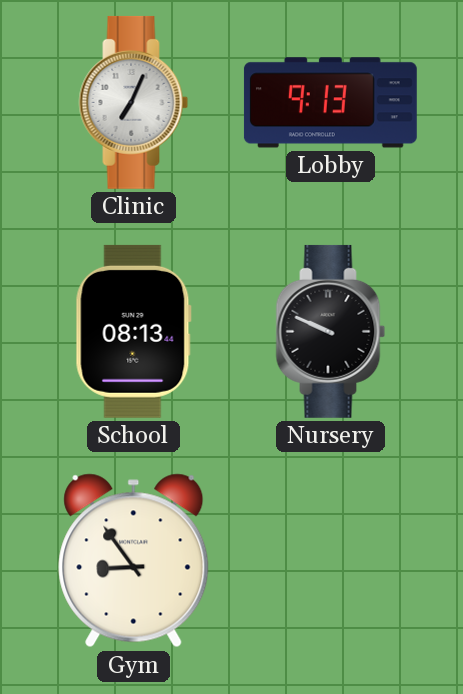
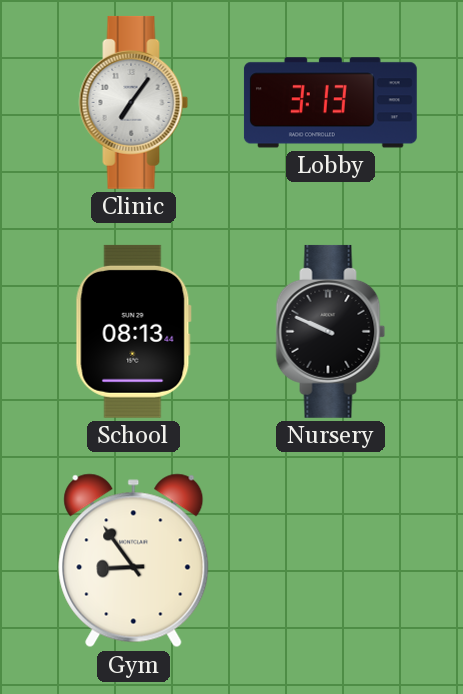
Clinic: 7:04 -> 7:06 (134, 102)
Lobby: 9:13 -> 3:13 (330, 103)
